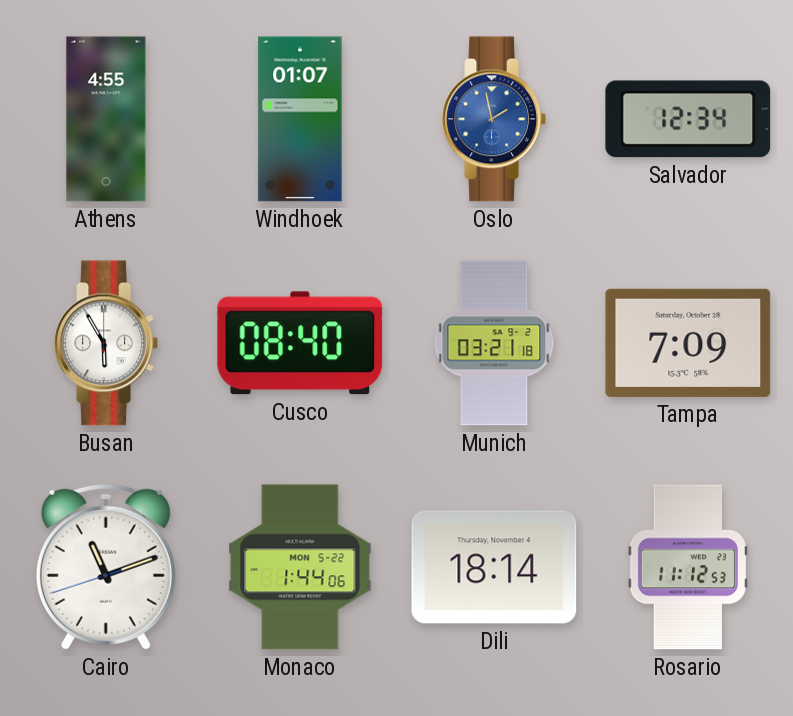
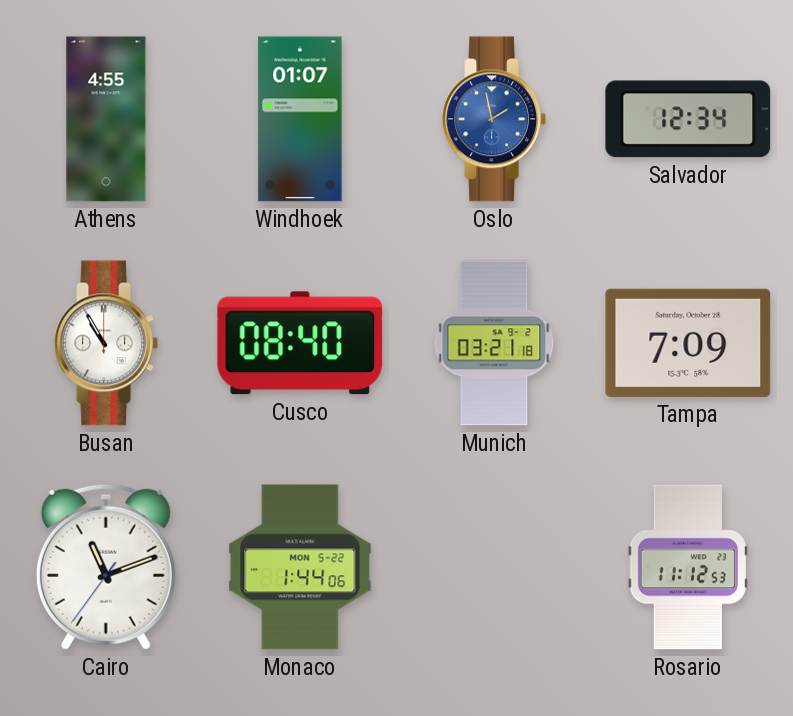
Busan: 5:55 -> 10:55 (105, 343)
Cairo: 11:11:42 -> 11:11:36 (106, 567)
Dili: 18:14 -> none (494, 567)
